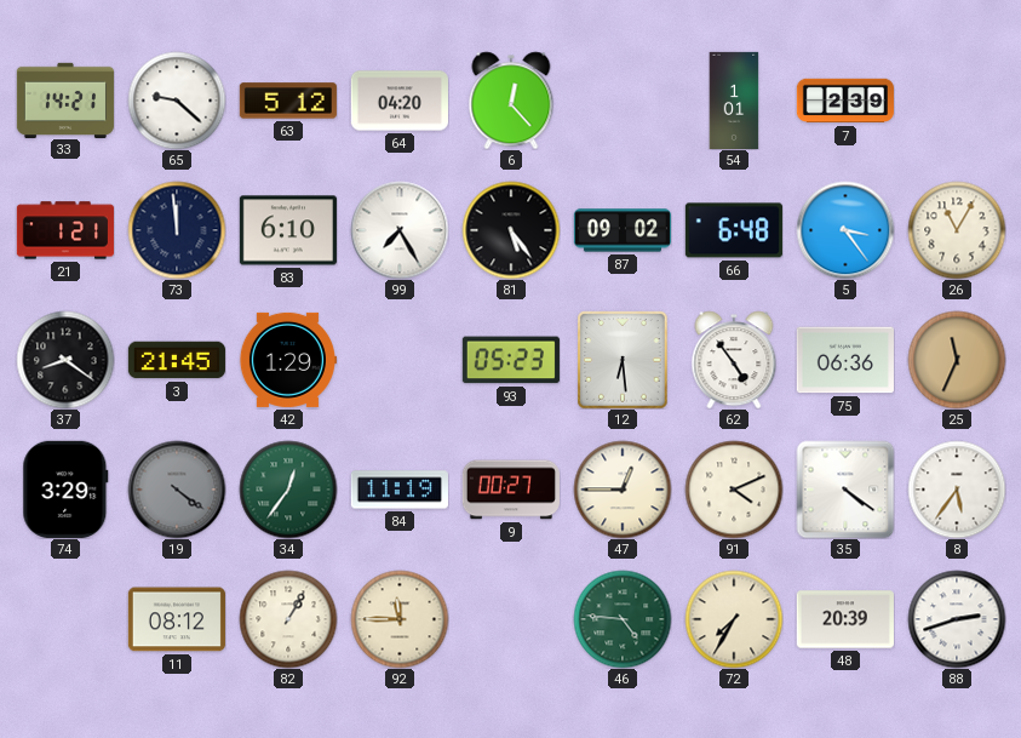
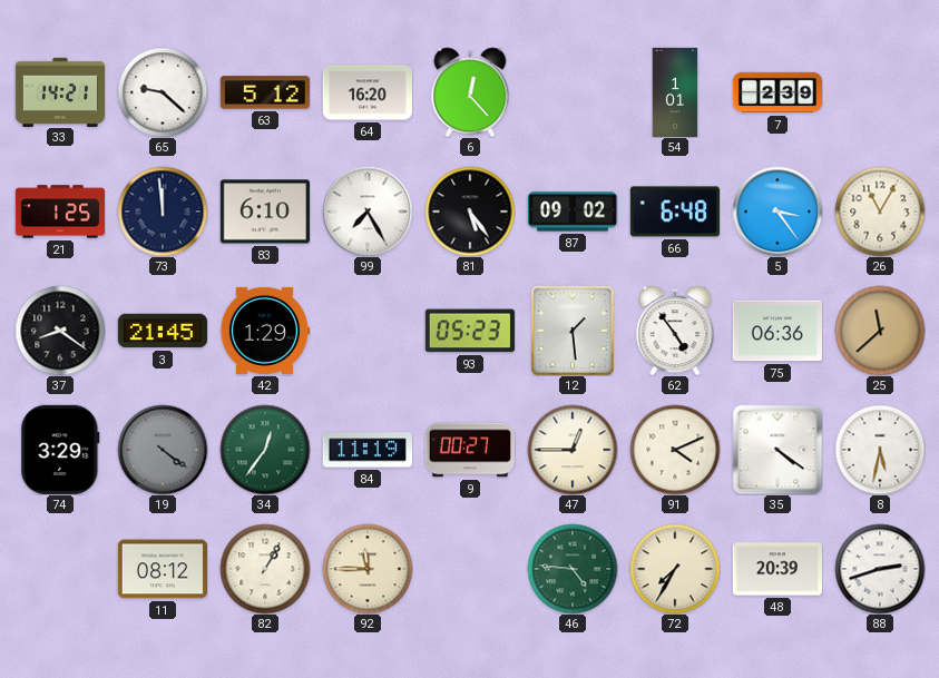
64: 04:20 -> 16:20 (368, 92)
21: 1:21 -> 1:25 (60, 212)
12: 6:29 -> 1:29 (573, 331)
25: 11:34 -> 11:38 (880, 331)
8: 5:36 -> 5:32 (880, 450)
